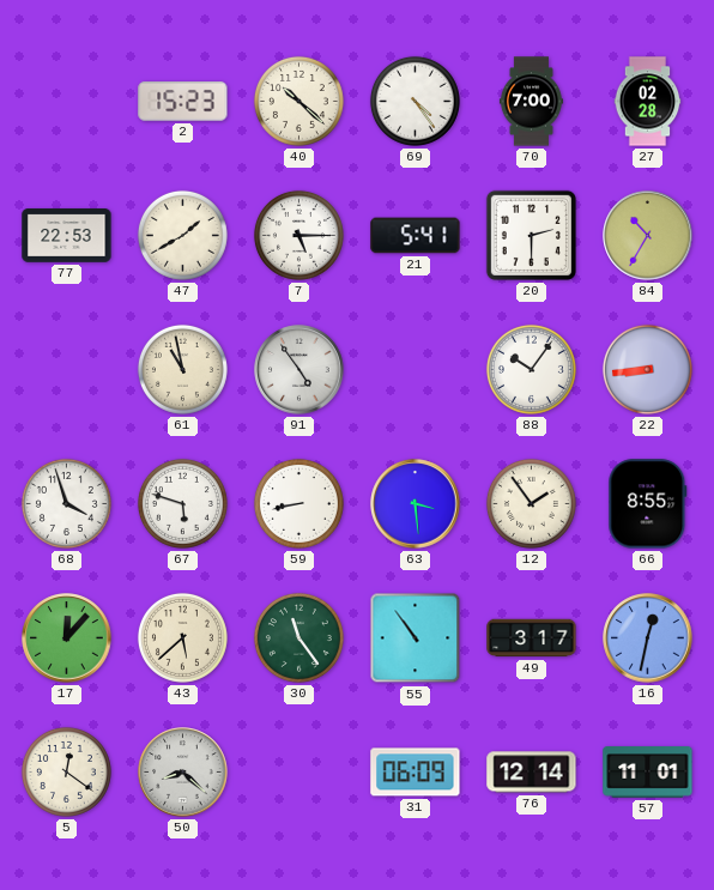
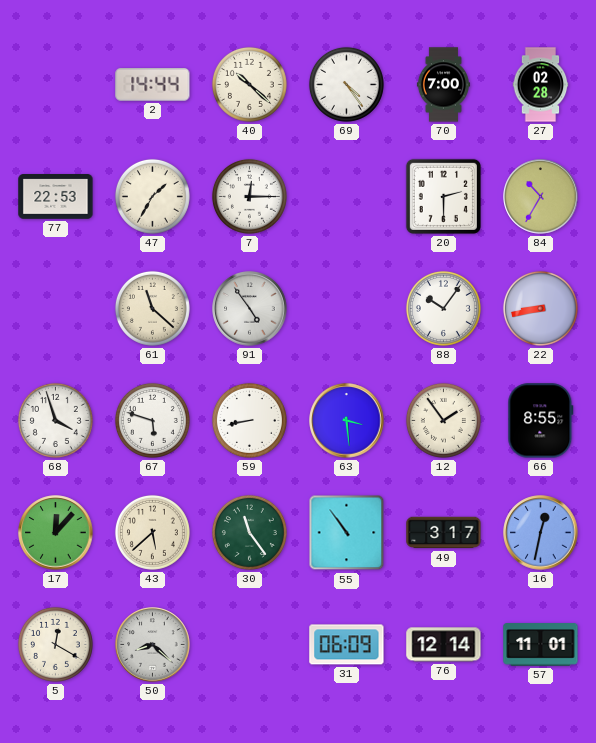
2: 15:23 -> 14:44 (153, 85)
47: 1:40 -> 1:35 (152, 196)
7: 5:15 -> 12:15 (249, 196)
21: 5:41 -> none (416, 236)
61: 10:58 -> 11:22 (152, 308)
22: 8:44 -> 8:43 (540, 308)
5: 12:21 -> 12:20 (55, 644)
